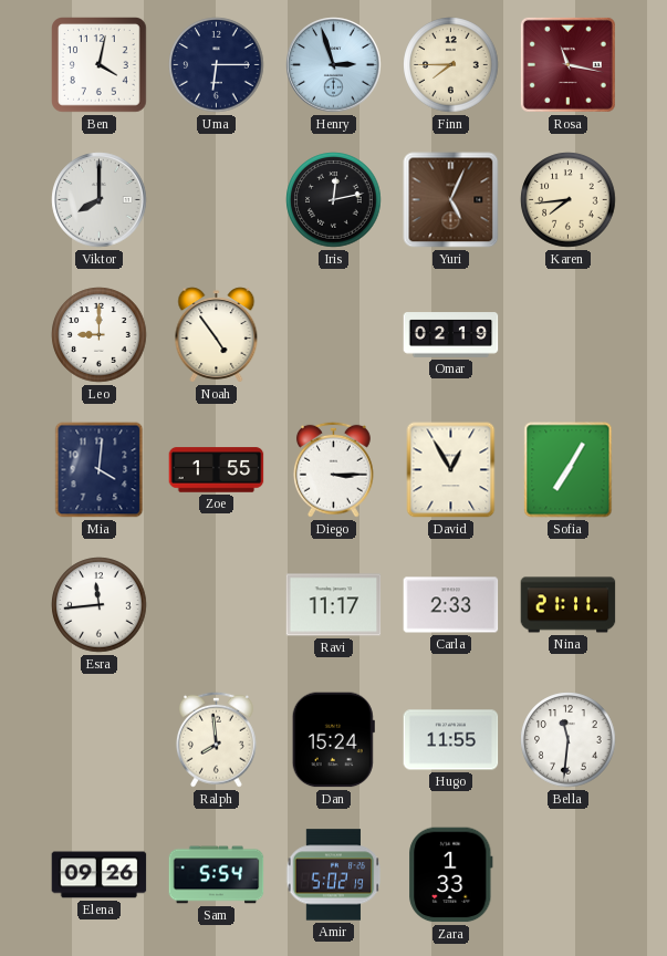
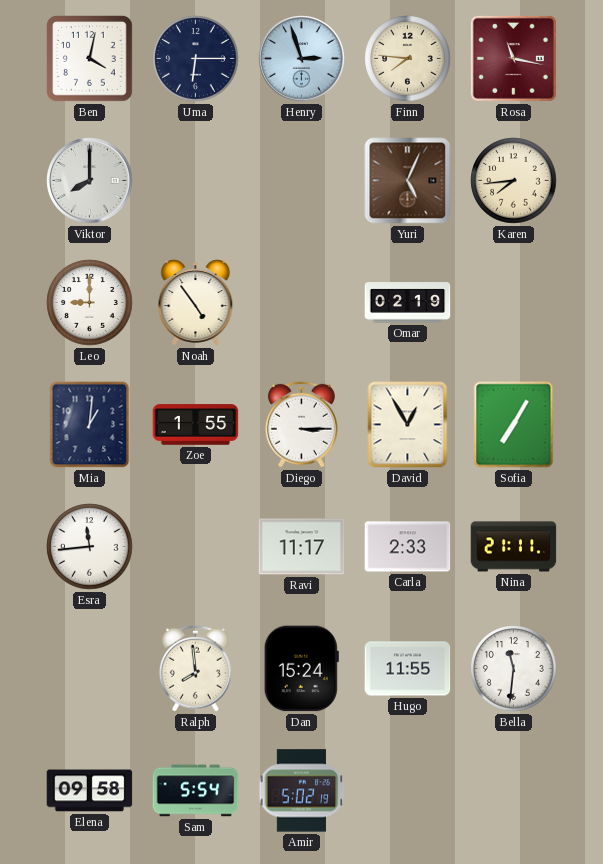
Finn: 7:45 -> 7:46 (408, 59)
Iris: 12:13 -> none (334, 200)
Mia: 4:01 -> 1:01 (90, 425)
Elena: 09:26 -> 09:58 (90, 791)
Zara: 1:33 -> none (451, 875)
